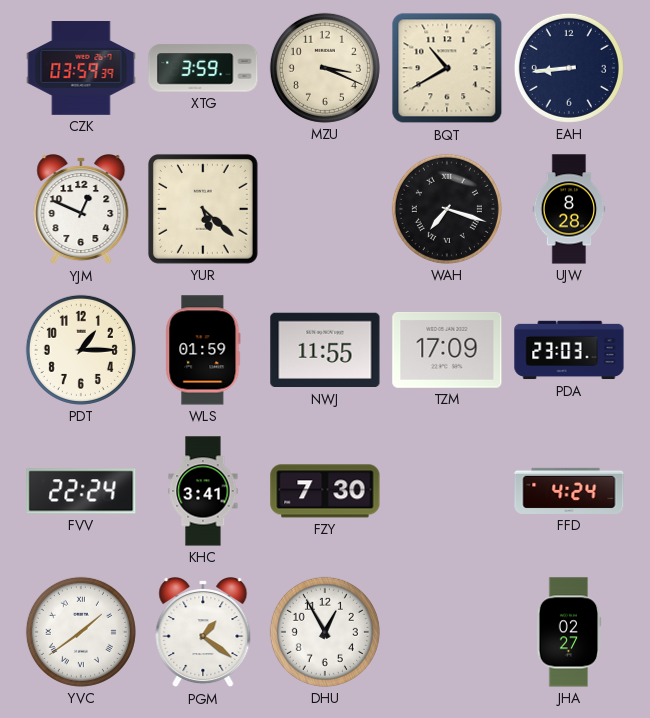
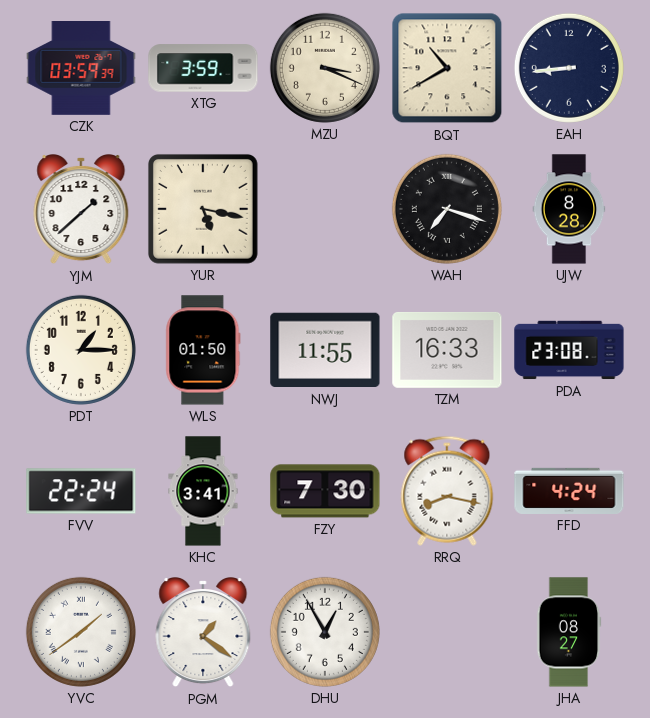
YJM: 12:49 -> 1:38 (81, 210)
YUR: 5:22 -> 5:17 (203, 209)
WLS: 01:59 -> 01:50 (203, 350)
TZM: 17:09 -> 16:33 (447, 350)
PDA: 23:03 -> 23:08 (569, 350)
RRQ: none -> 8:17 (447, 491)
JHA: 02:27 -> 08:27 (569, 632)
